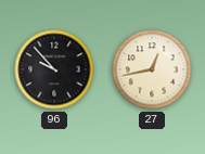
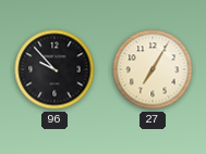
27: 12:43 -> 7:05 (153, 69)
